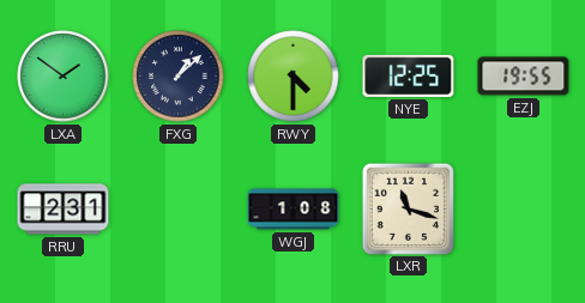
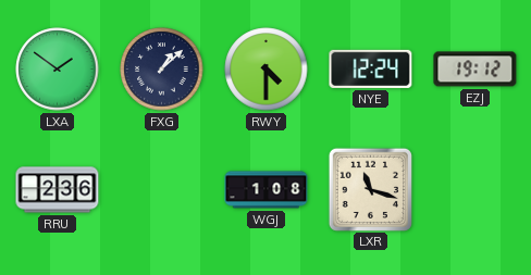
NYE: 12:25 -> 12:24 (371, 68)
EZJ: 19:55 -> 19:12 (476, 70)
RRU: 2:31 -> 2:36 (58, 190)
